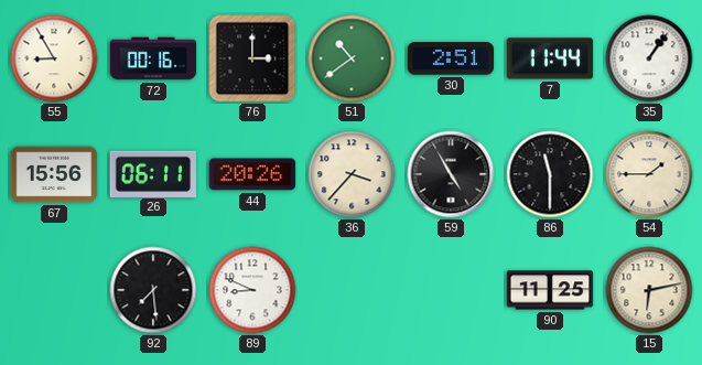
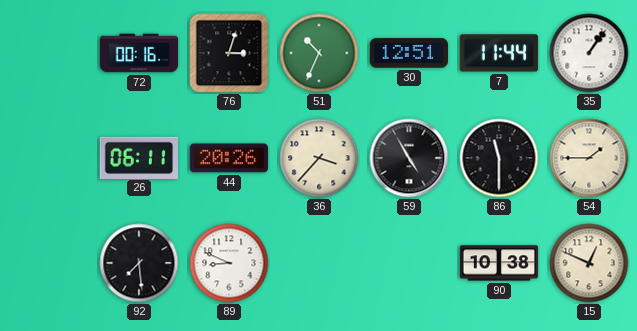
55: 8:55 -> none (54, 58)
76: 3:00 -> 3:03 (229, 53)
51: 10:39 -> 10:34 (319, 53)
30: 2:51 -> 12:51 (409, 53)
67: 15:56 -> none (54, 174)
90: 11:25 -> 10:38 (499, 263)
15: 6:13 -> 12:49 (589, 263)
